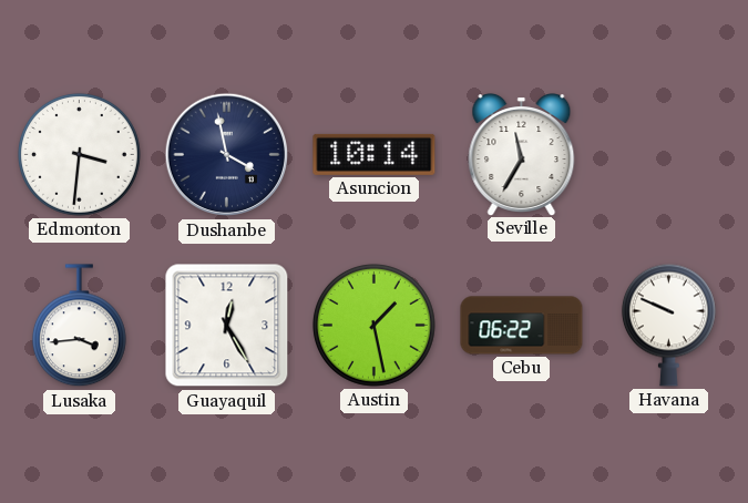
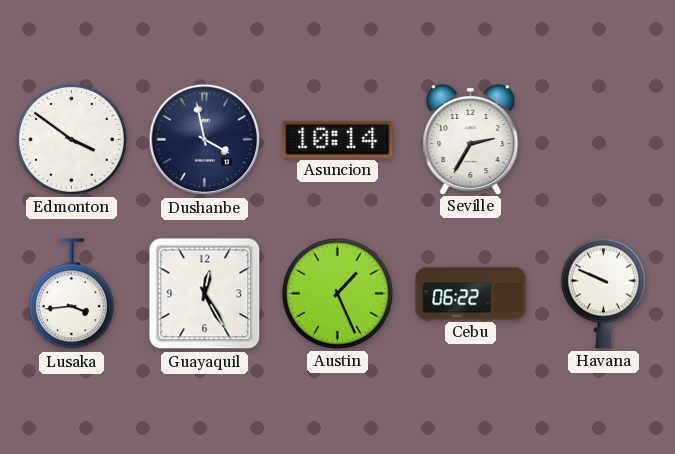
Edmonton: 3:31 -> 3:51 (71, 139)
Seville: 11:35 -> 2:35 (471, 140)
Austin: 1:28 -> 1:26 (337, 293)
